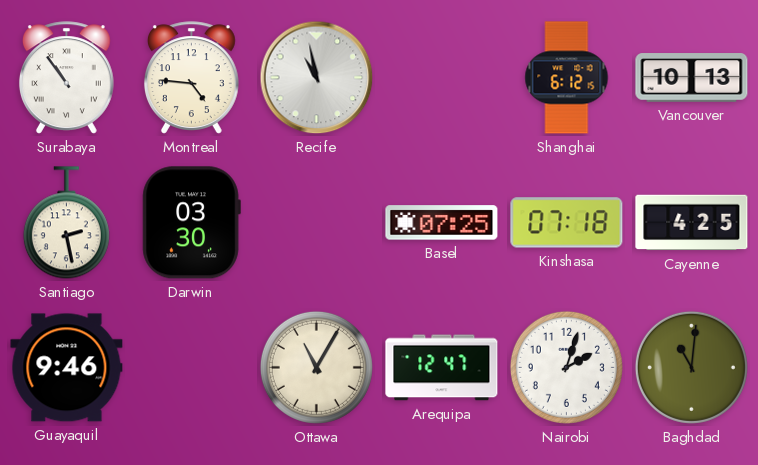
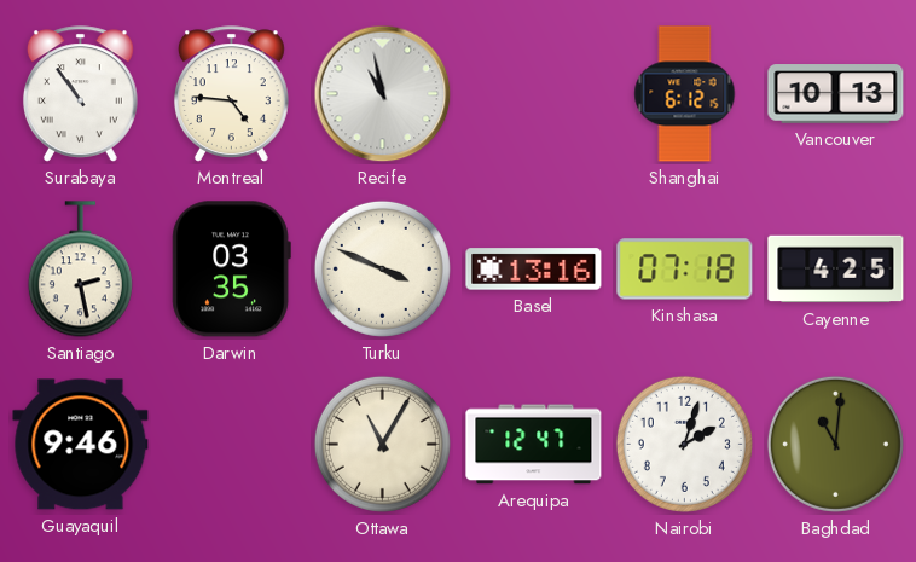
Darwin: 03:30 -> 03:35 (231, 270)
Turku: none -> 3:49 (382, 268)
Basel: 07:25 -> 13:16 (534, 270)
